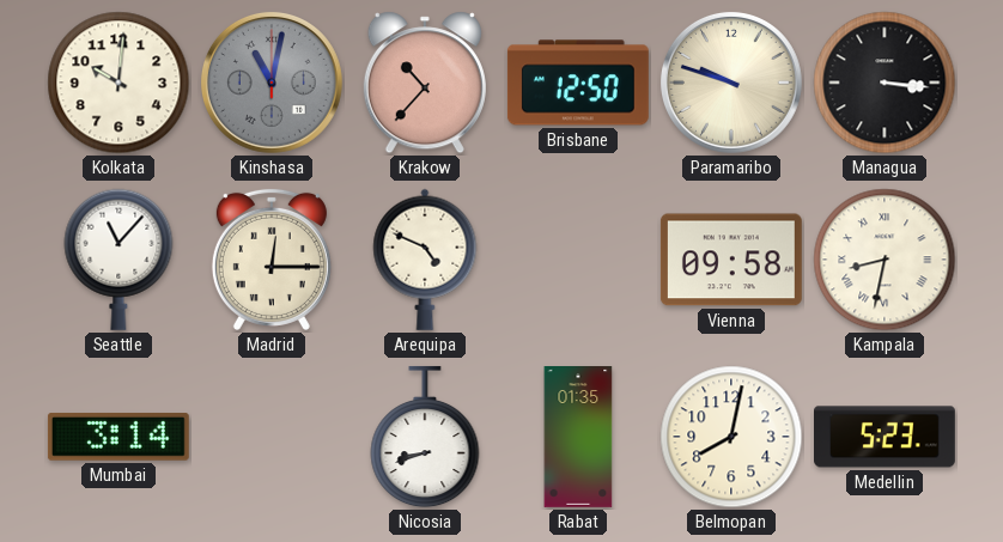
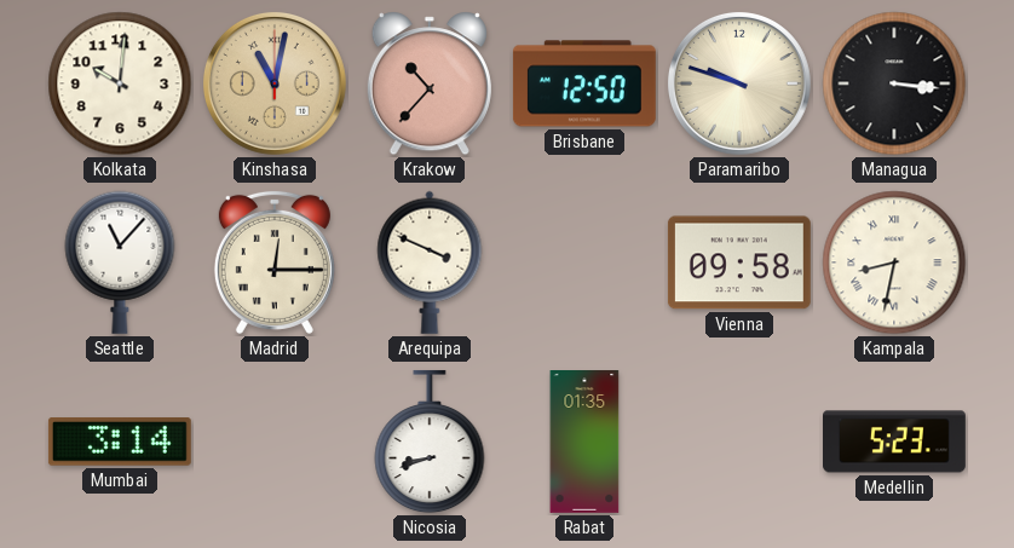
Kinshasa dial: grey -> champagne (275, 83)
Arequipa: 4:49 -> 3:49 (430, 263)
Belmopan: 8:02 -> none (731, 437)
